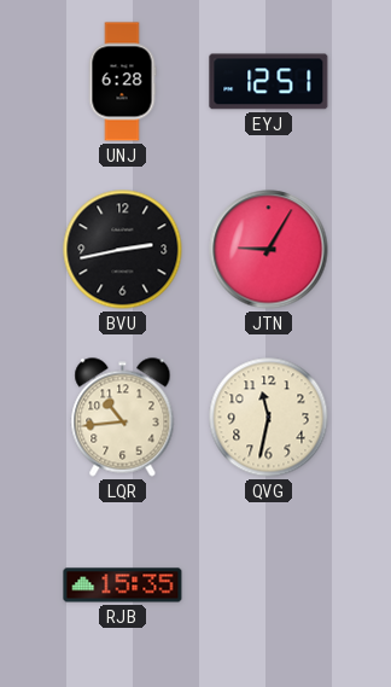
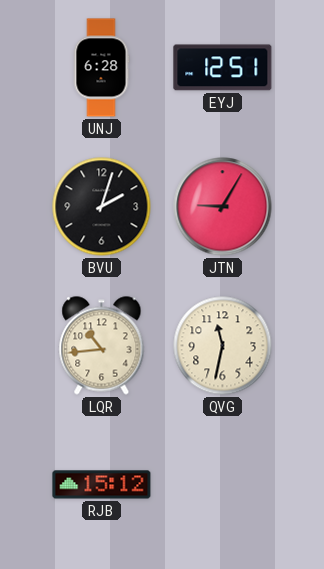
BVU: 2:43 -> 2:03 (102, 207)
RJB: 15:35 -> 15:12 (102, 485)
